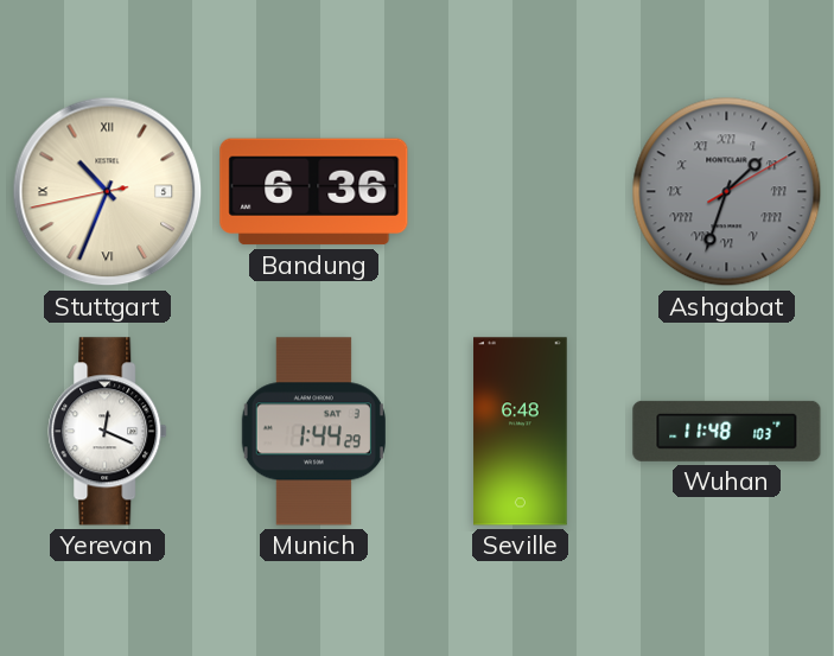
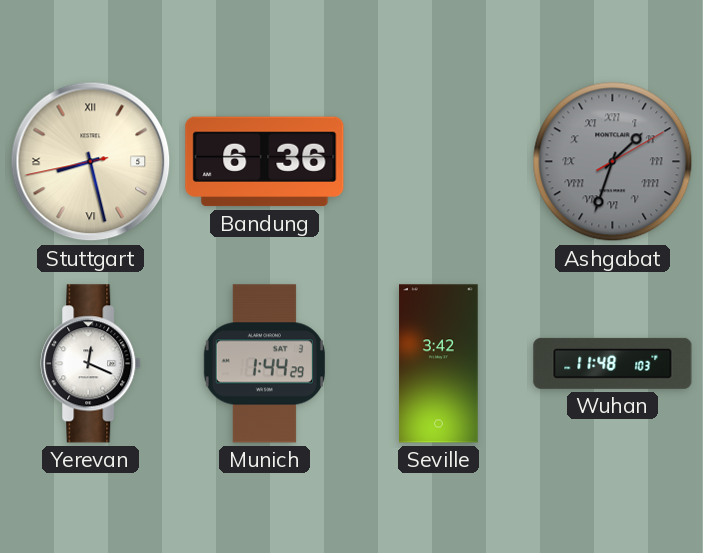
Stuttgart: 10:33 -> 8:27 (91, 162)
Seville: 6:48 -> 3:42 (439, 364)
